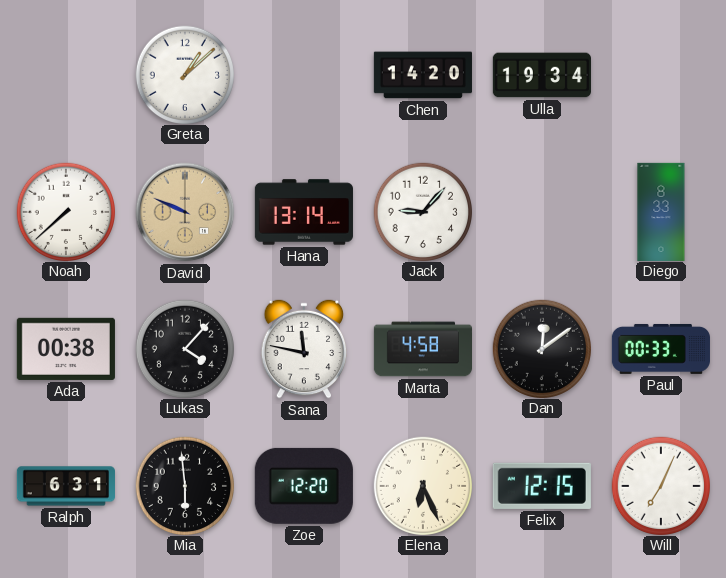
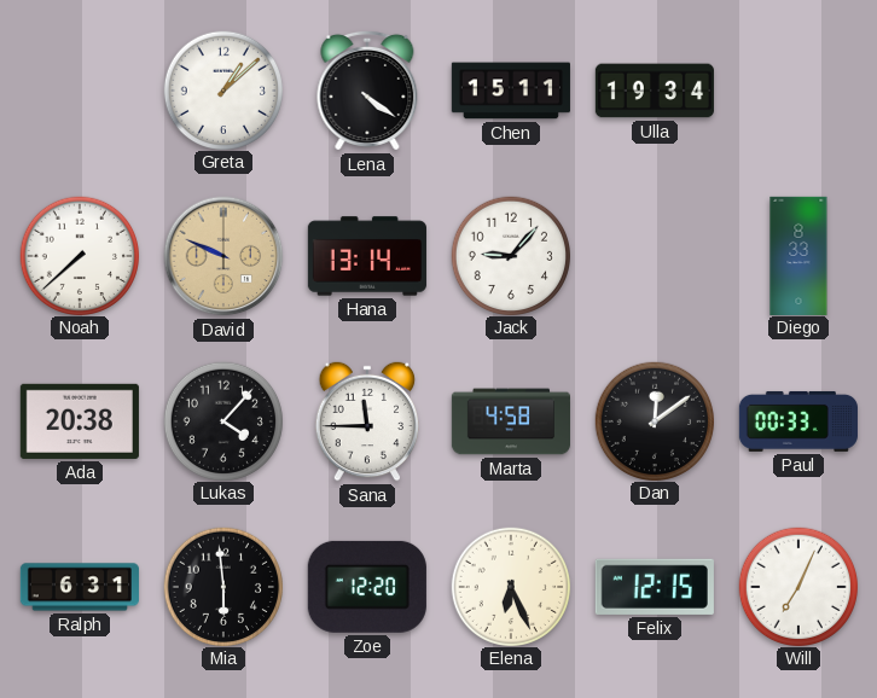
Lena: none -> 4:21 (367, 91)
Chen: 14:20 -> 15:11 (511, 91)
Ada: 00:38 -> 20:38 (80, 421)
Sana: 11:47 -> 11:45 (367, 421)
